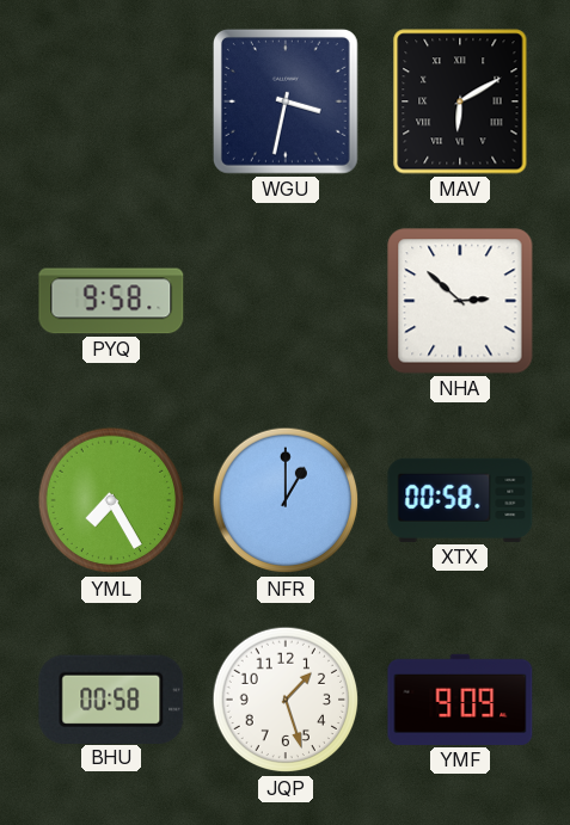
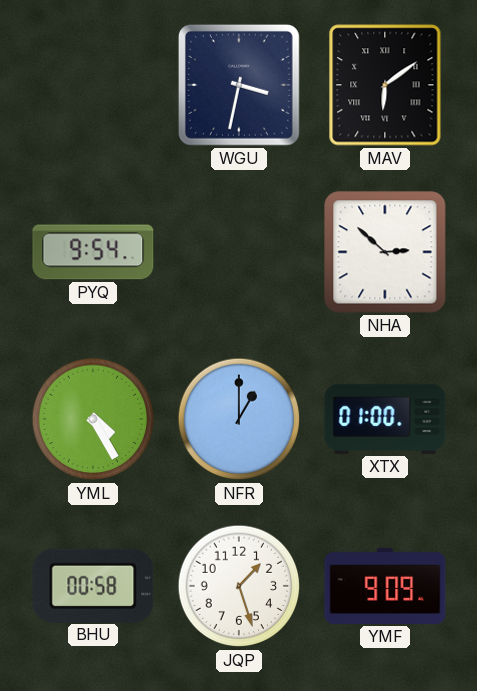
MAV: 6:10 -> 6:09 (385, 85)
PYQ: 9:58 -> 9:54 (93, 252)
YML: 7:25 -> 4:25 (93, 419)
XTX: 00:58 -> 01:00 (385, 419)
